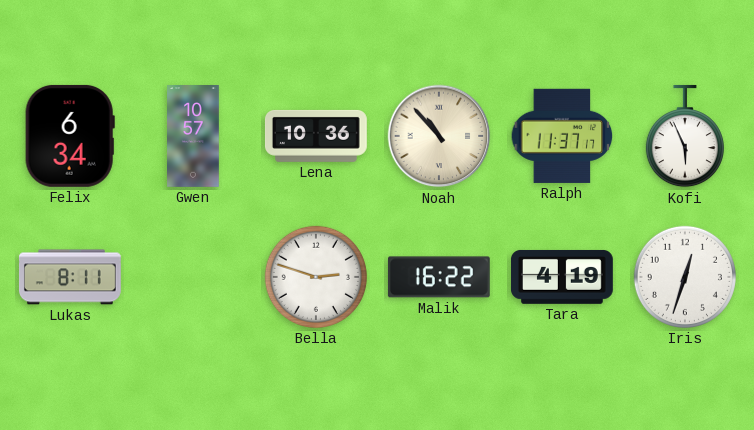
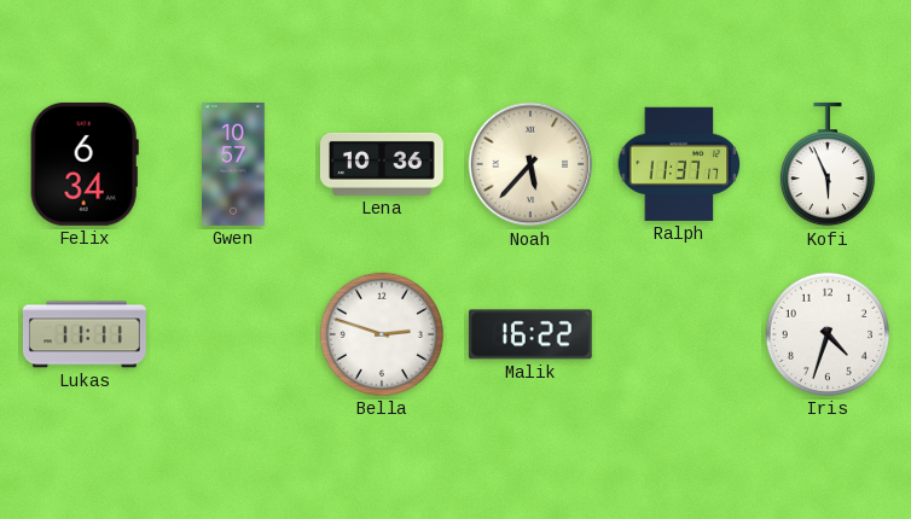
Noah: 10:53 -> 5:37 (530, 164)
Lukas: 8:11 -> 11:11 (85, 334)
Tara: 4:19 -> none (563, 277)
Iris: 12:33 -> 4:33 (828, 334)
